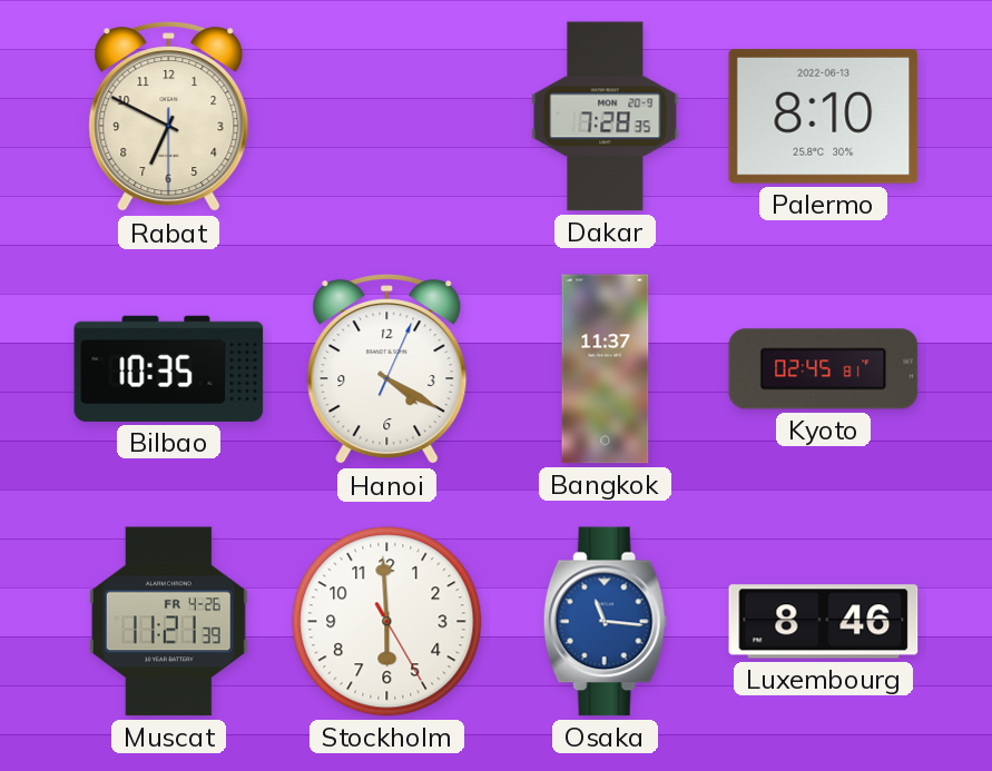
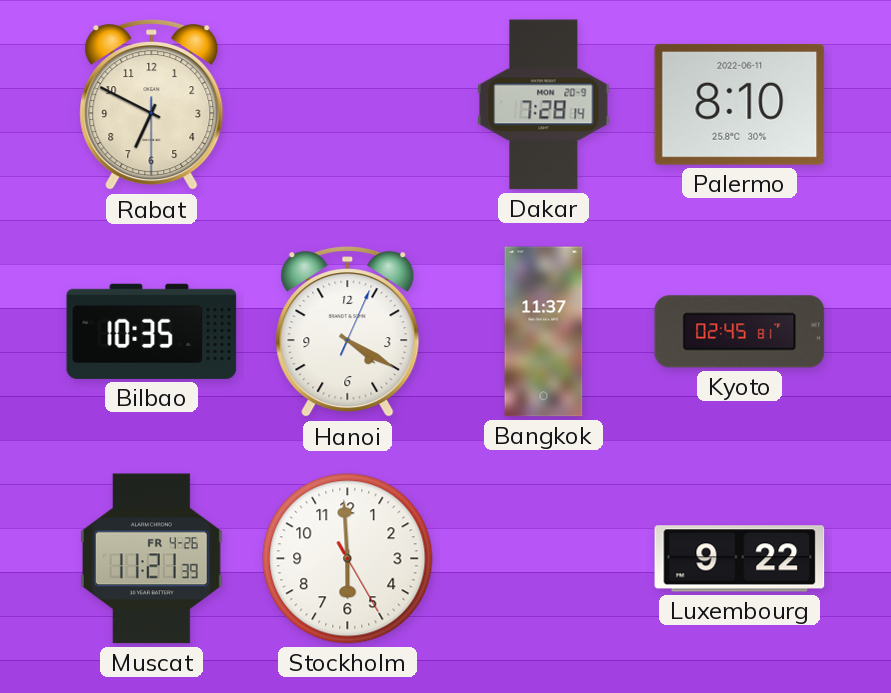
Dakar: 7:28:35 -> 7:28:14 (544, 105)
Palermo date: 2022-06-13 -> 2022-06-11 (740, 104)
Osaka: 11:16 -> none (605, 622)
Luxembourg: 8:46 -> 9:22 (740, 559)
